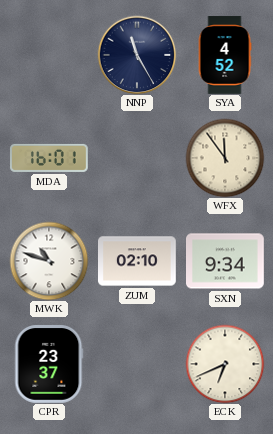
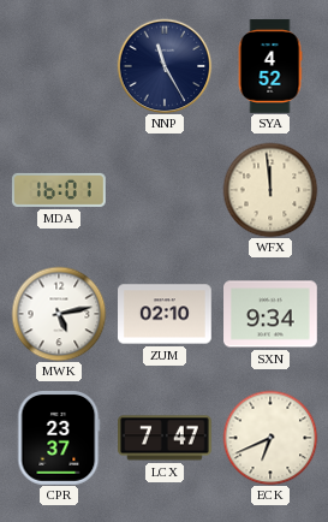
WFX: 11:54 -> 11:59 (270, 190)
MWK: 10:48 -> 5:13 (59, 314)
LCX: none -> 7:47 (166, 438)
